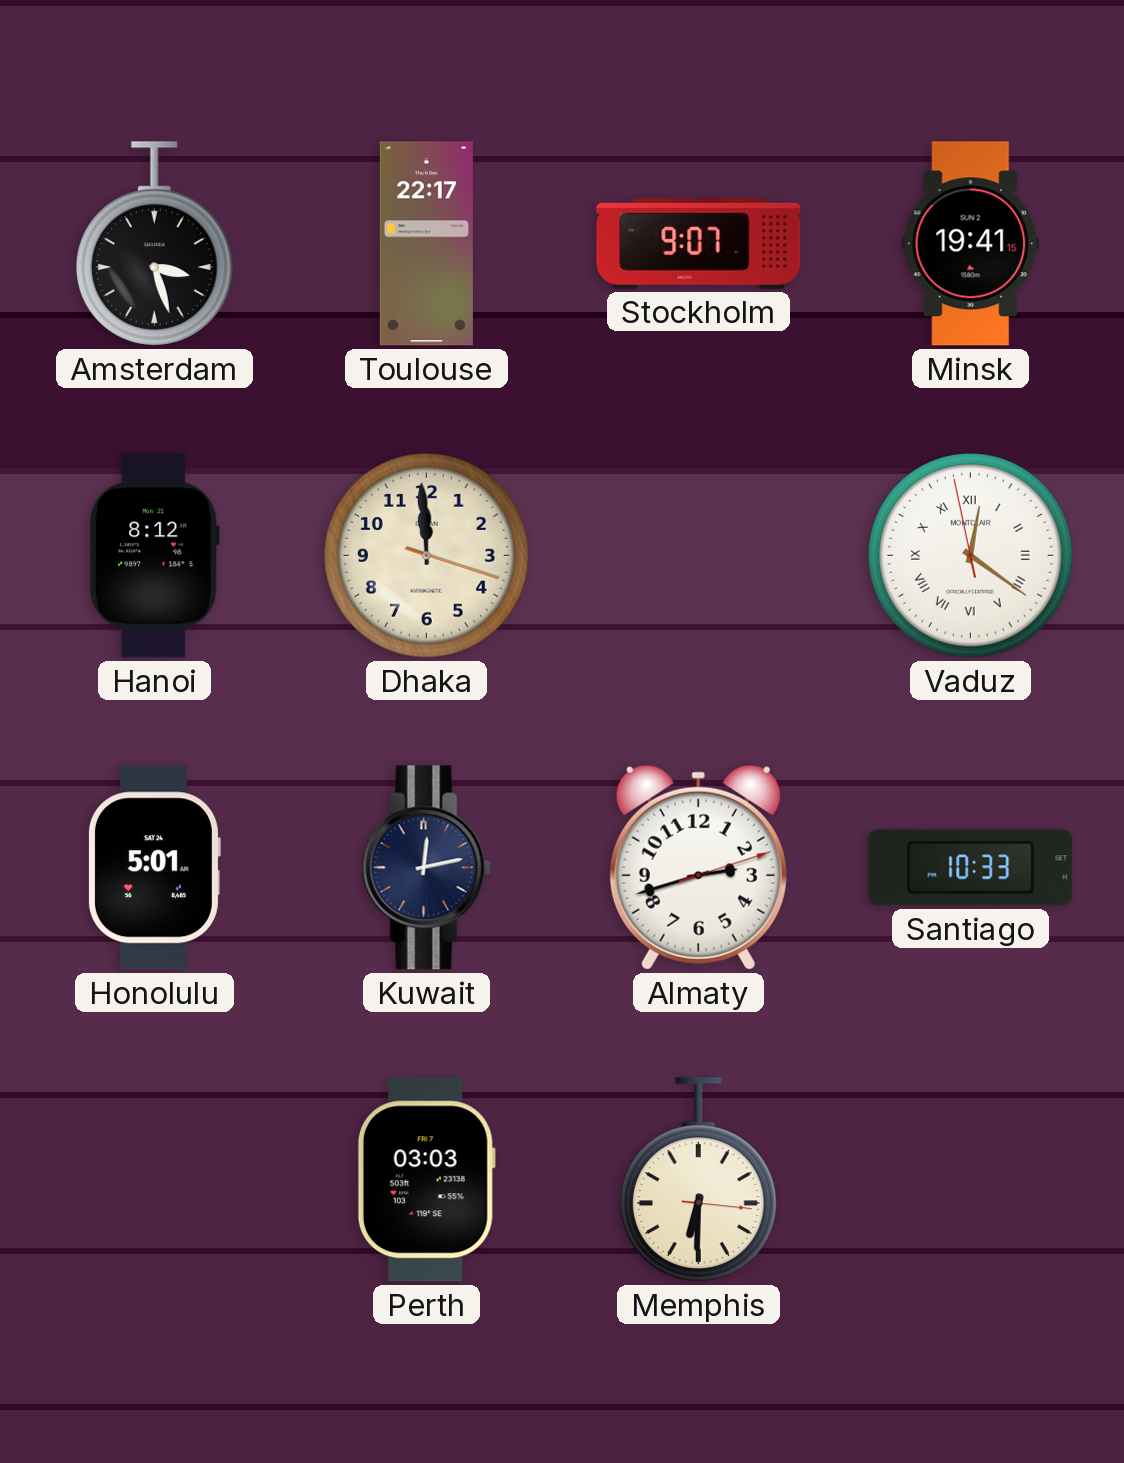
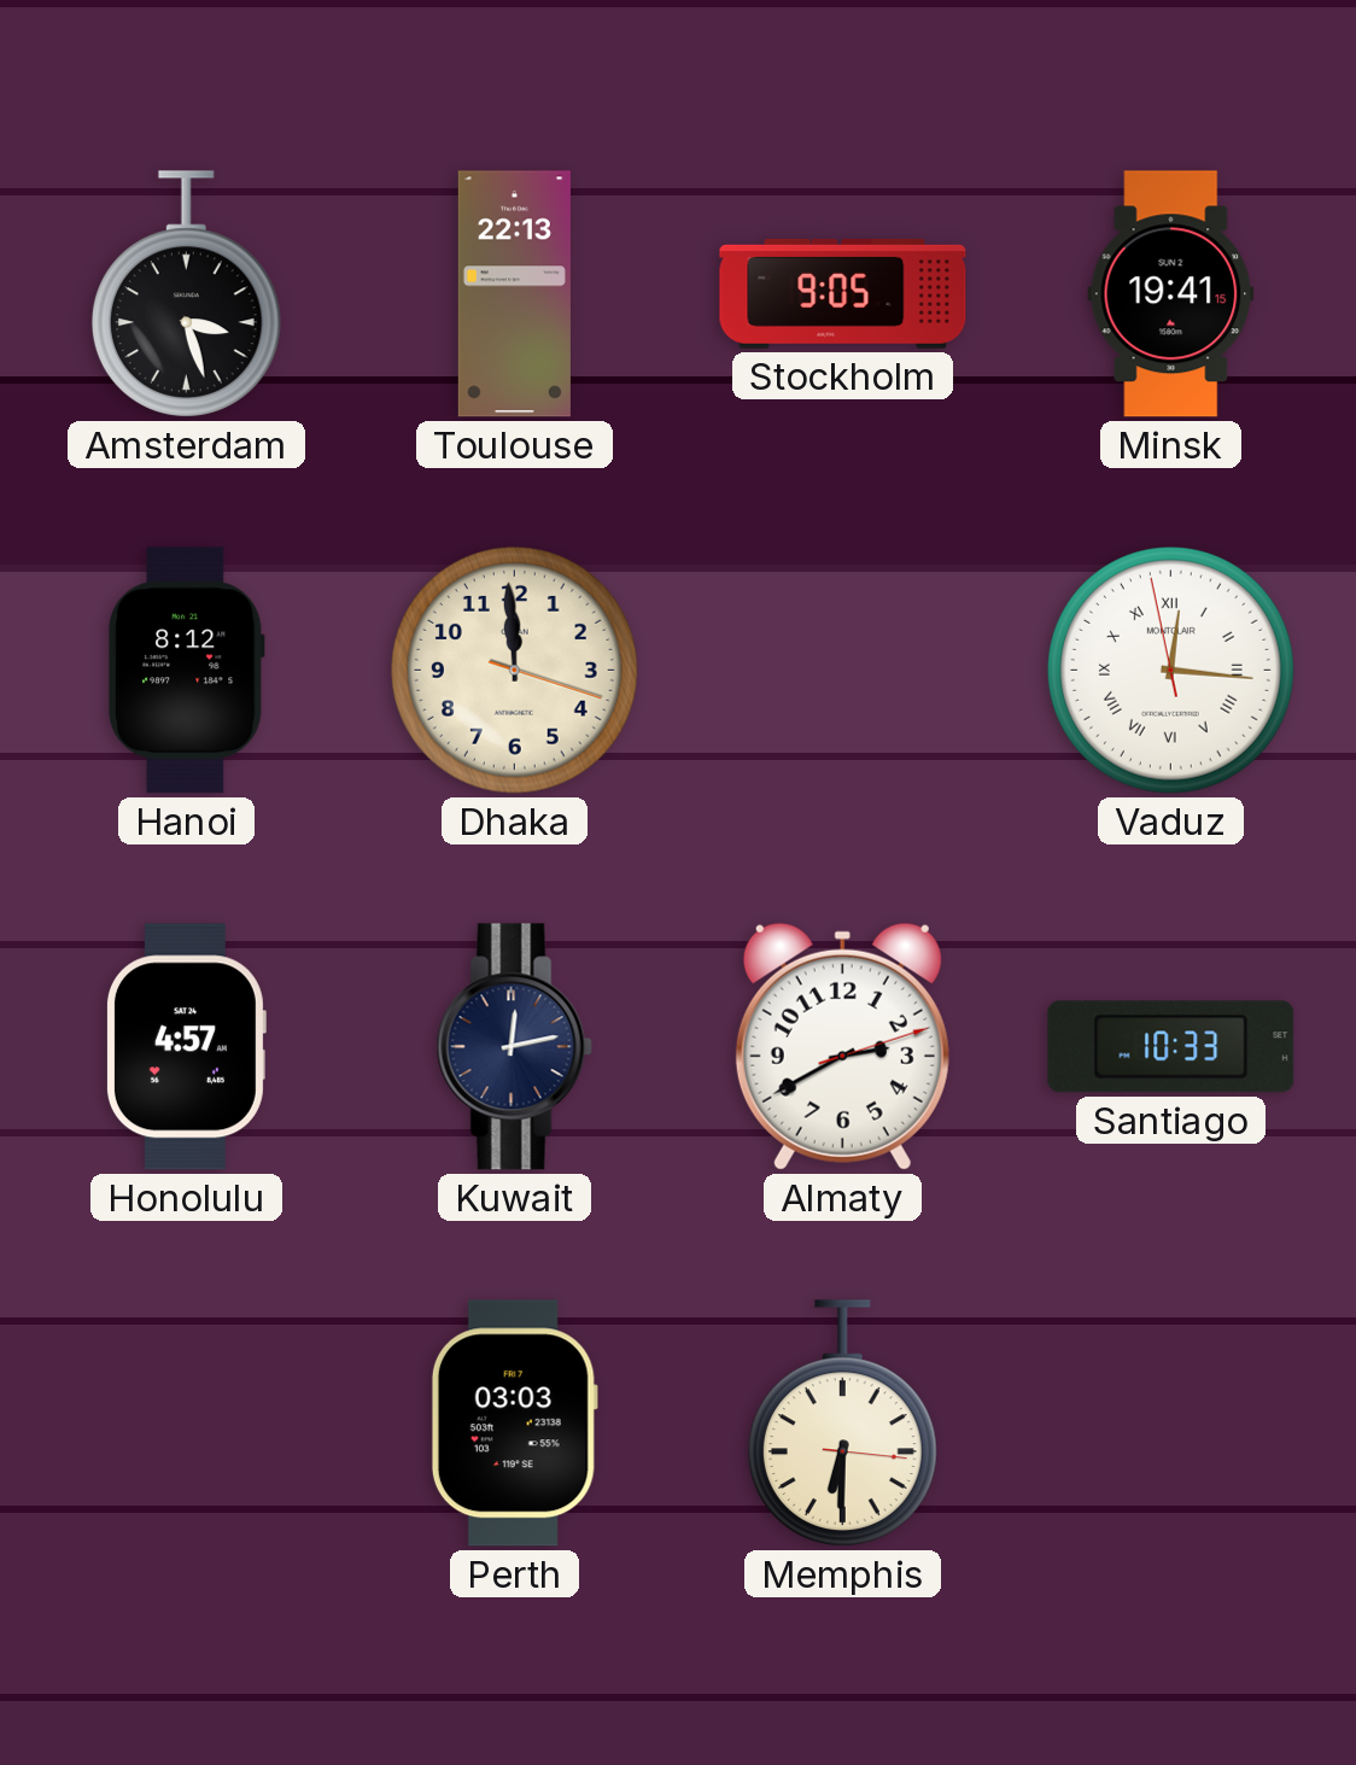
Toulouse: 22:17 -> 22:13 (514, 294)
Stockholm: 9:07 -> 9:05 (843, 293)
Vaduz: 12:20 -> 12:15 (1171, 671)
Honolulu: 5:01 -> 4:57 (186, 1047)
Almaty: 2:42 -> 2:40 (842, 1046)
